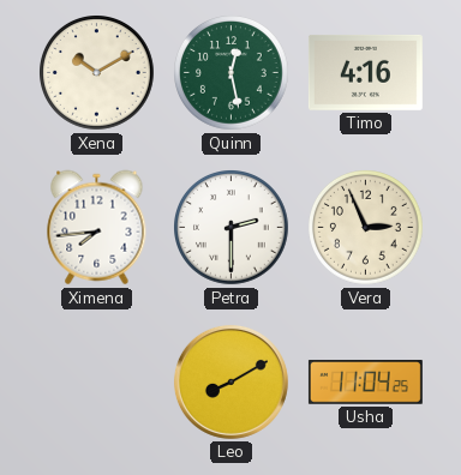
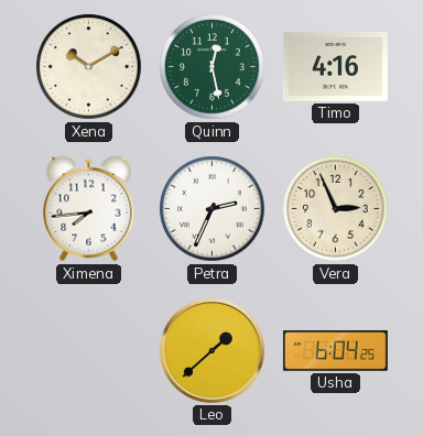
Petra: 2:30 -> 2:34 (213, 209)
Leo: 8:10 -> 1:38 (211, 350)
Usha: 11:04 -> 6:04 (335, 351)
